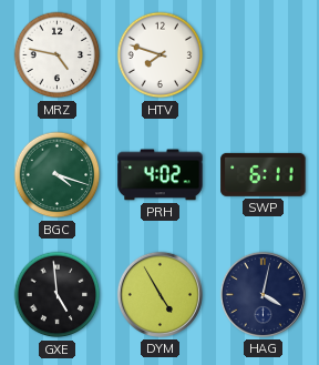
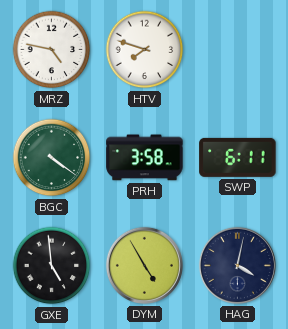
BGC: 4:18 -> 4:21 (52, 158)
PRH: 4:02 -> 3:58 (145, 158)
